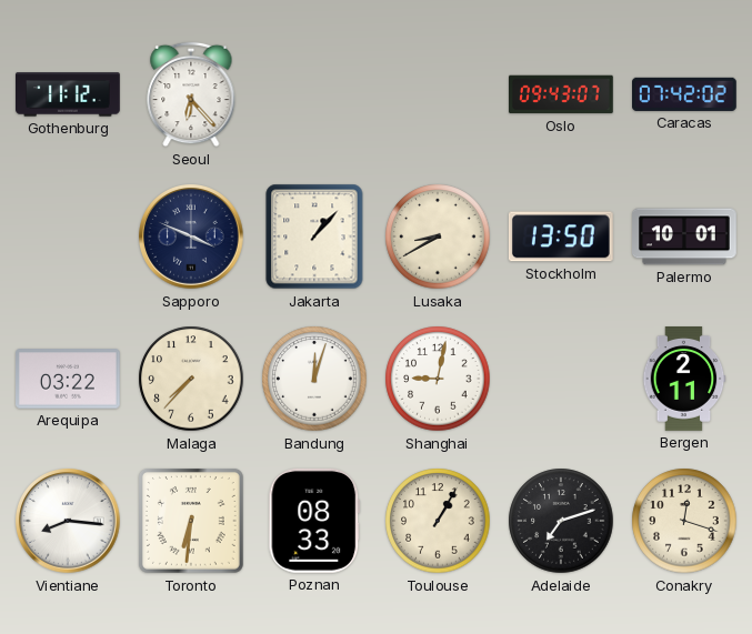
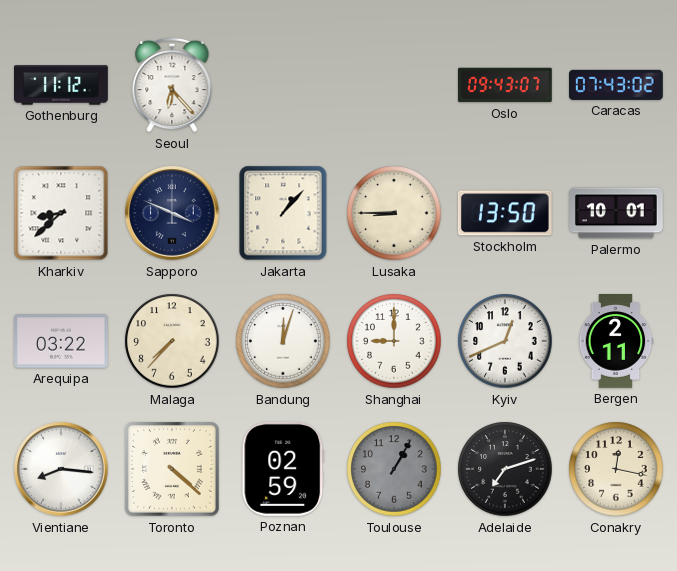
Caracas: 07:42 -> 07:43 (617, 85)
Kharkiv: none -> 8:38 (61, 213)
Lusaka: 8:40 -> 8:45 (394, 213)
Shanghai: 9:02 -> 9:00 (394, 341)
Kyiv: none -> 12:41 (505, 341)
Toronto: 6:31 -> 4:22 (172, 470)
Poznan: 08:33 -> 02:59 (283, 469)
Toulouse dial: cream -> grey (394, 469)
Conakry: 12:18 -> 12:17 (616, 469)
